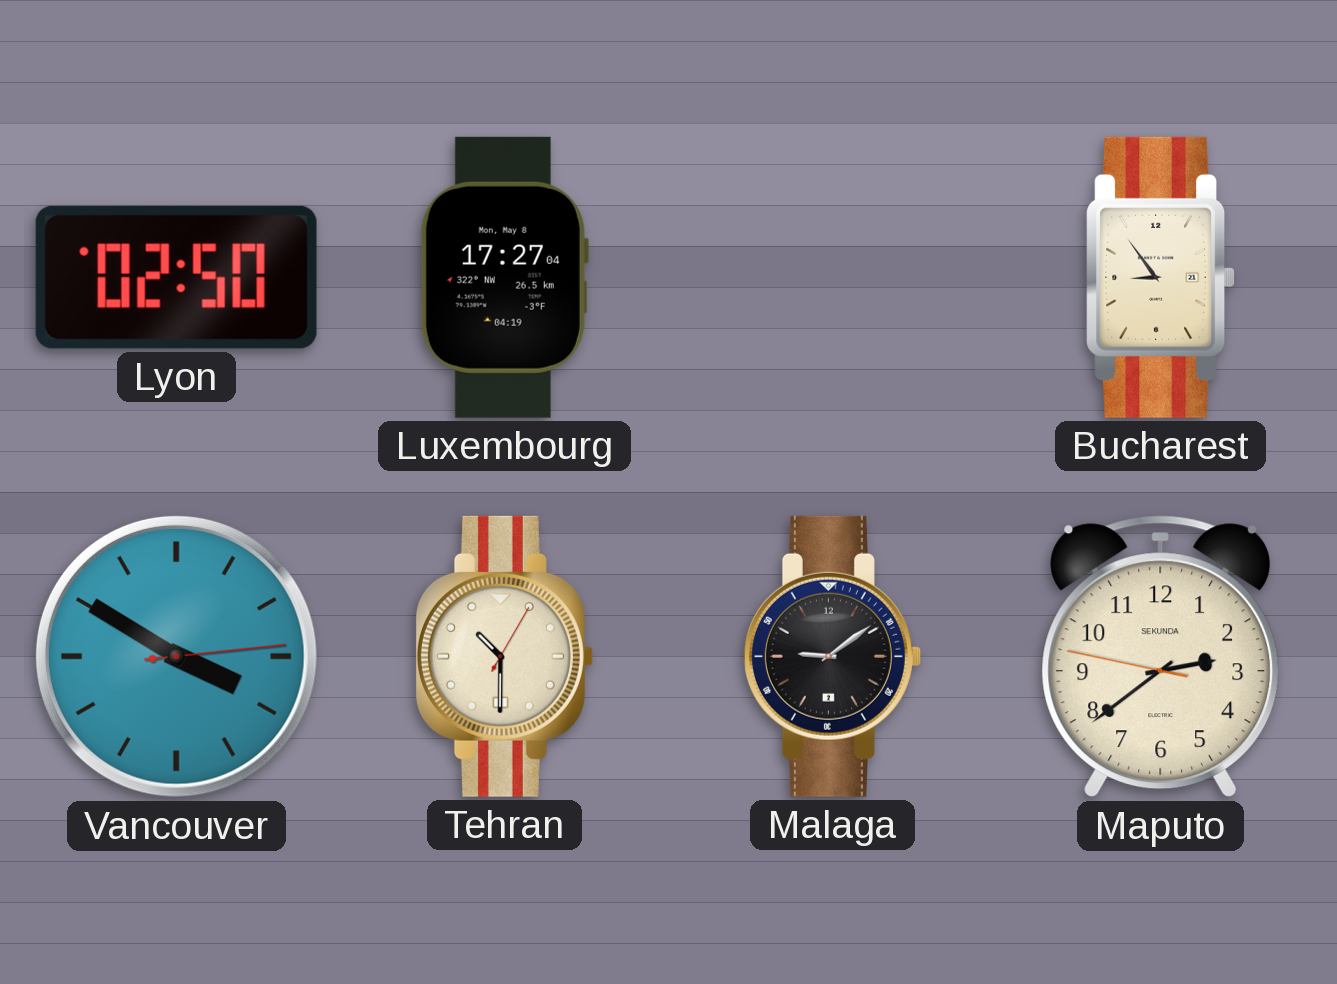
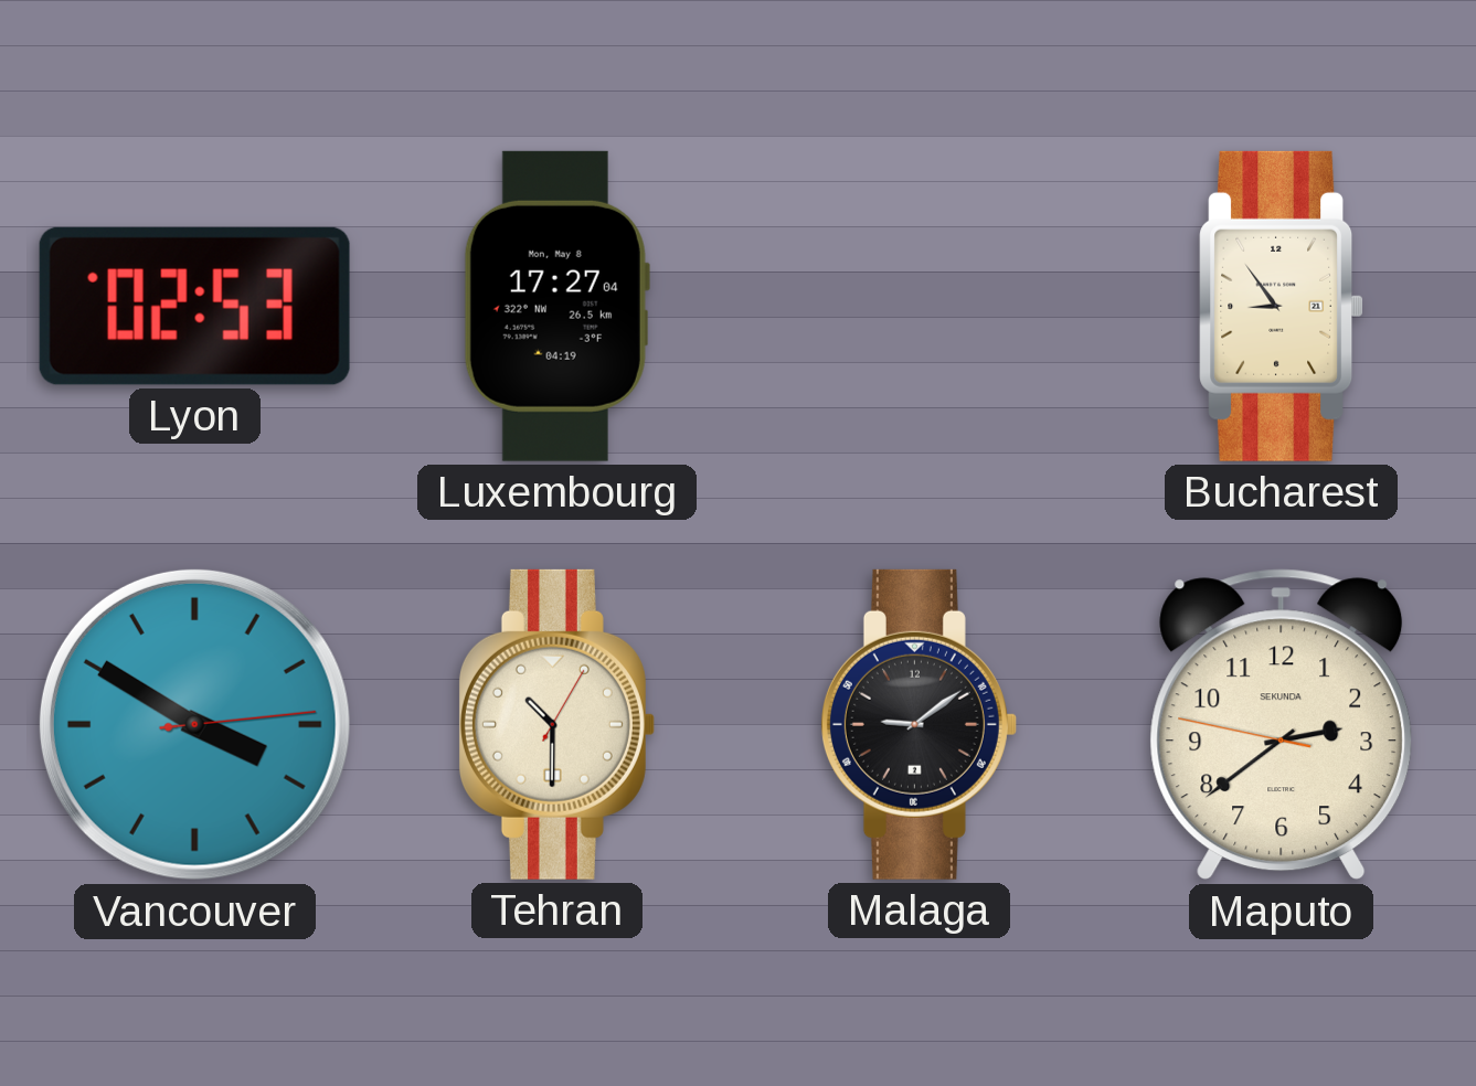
Lyon: 02:50 -> 02:53 (194, 306)
